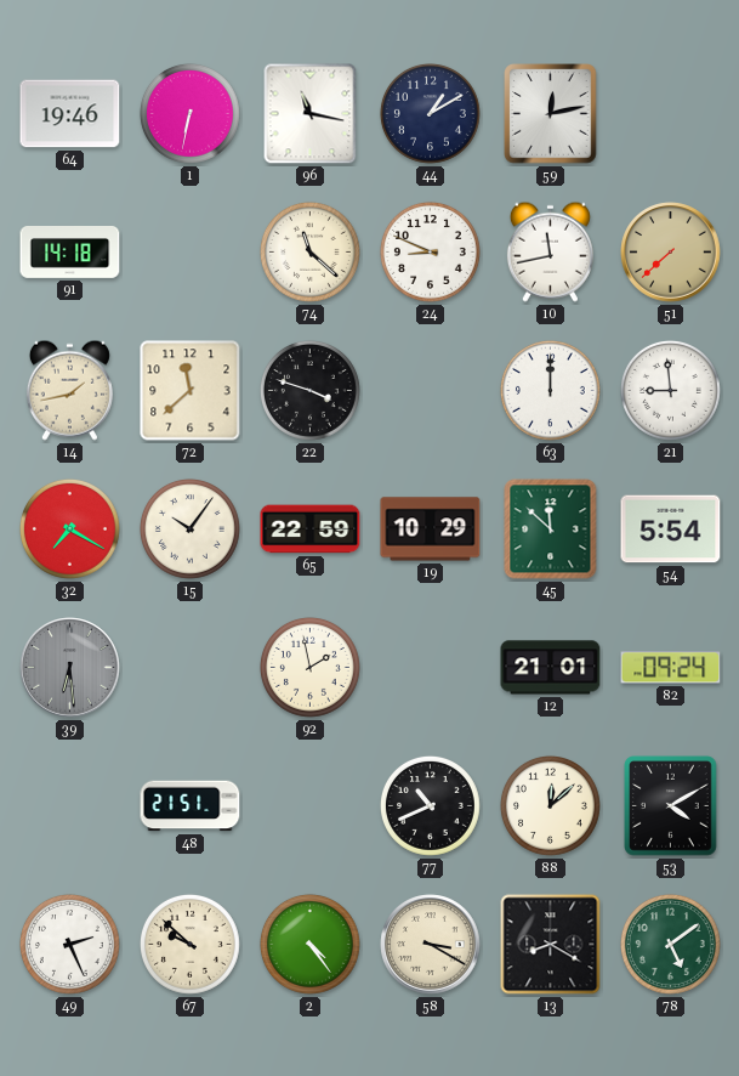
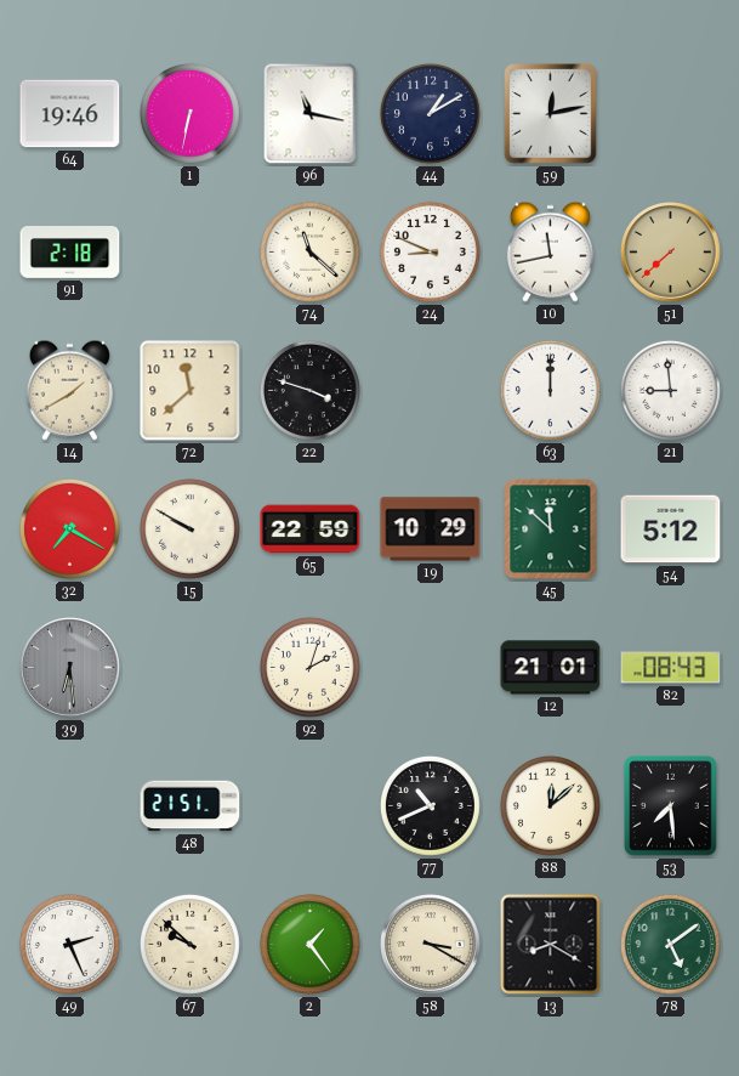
91: 14:18 -> 2:18 (70, 253)
14: 1:43 -> 1:40 (69, 390)
15: 10:06 -> 9:50 (189, 528)
54: 5:54 -> 5:12 (671, 529)
92: 1:58 -> 2:03 (309, 667)
82: 09:24 -> 08:43 (671, 668)
53: 4:10 -> 7:29 (671, 806)
2: 4:24 -> 1:24 (309, 944)
